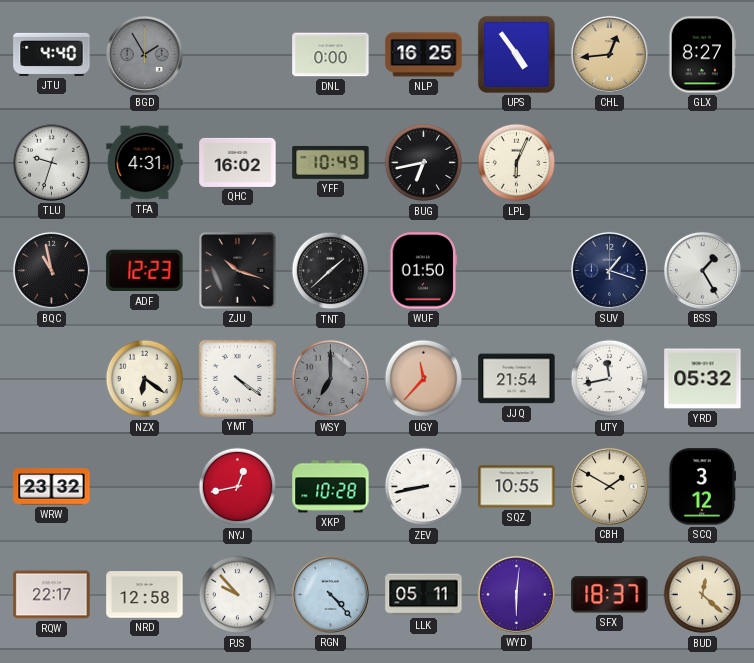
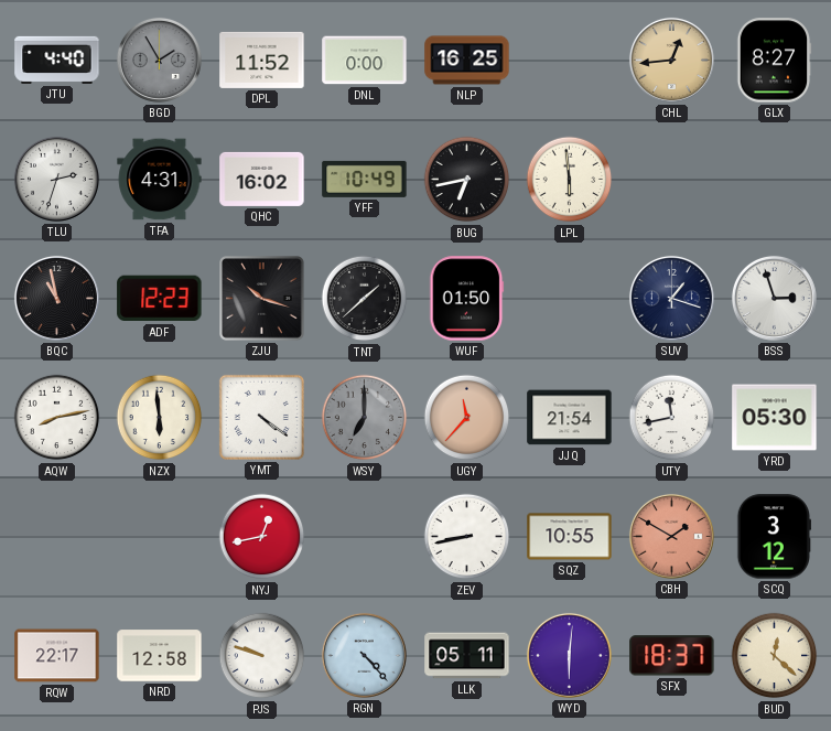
DPL: none -> 11:52 (262, 60)
UPS: 4:54 -> none (516, 54)
TLU: 9:33 -> 2:33 (56, 179)
LPL: 6:04 -> 5:59 (570, 180)
BSS: 1:25 -> 2:57 (774, 298)
AQW: none -> 8:13 (57, 418)
NZX: 6:21 -> 5:59 (160, 418)
YRD: 05:32 -> 05:30 (775, 418)
WRW: 23:32 -> none (52, 487)
XKP: 10:28 -> none (331, 487)
CBH dial: cream -> salmon (671, 536)
PJS: 9:53 -> 9:48 (262, 656)
